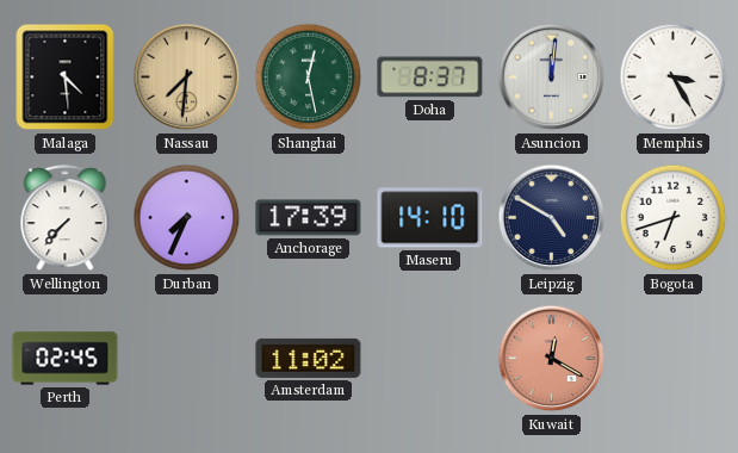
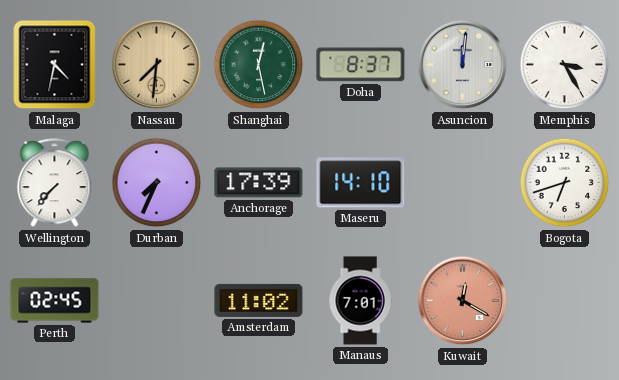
Malaga: 4:29 -> 4:32 (55, 65)
Leipzig: 4:50 -> none (552, 218)
Manaus: none -> 7:01 (360, 301)
